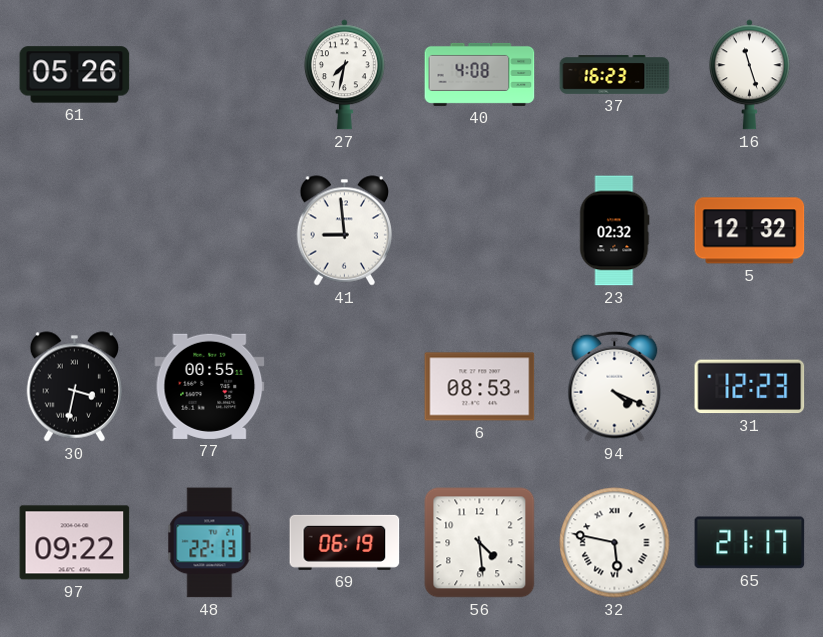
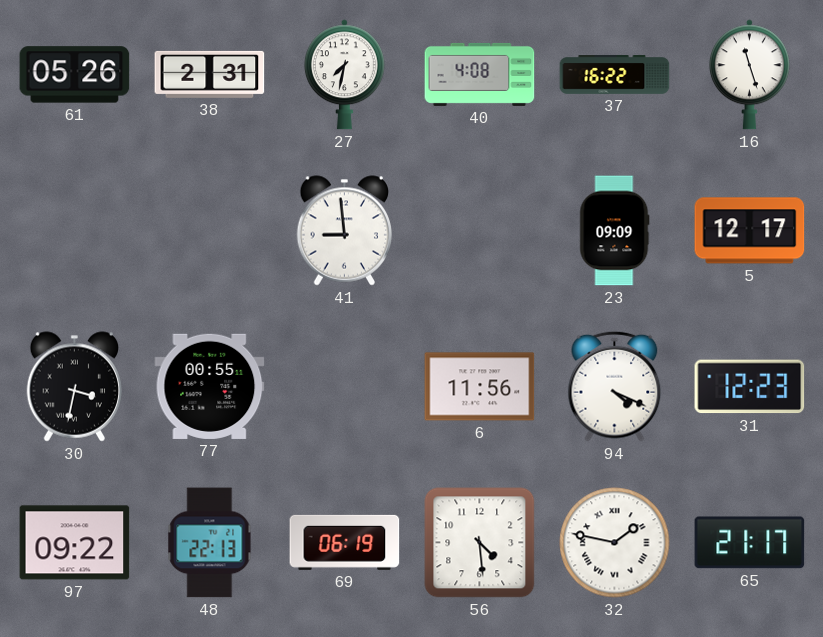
38: none -> 2:31 (210, 74)
37: 16:23 -> 16:22 (615, 75)
23: 02:32 -> 09:09 (615, 231)
5: 12:32 -> 12:17 (750, 231)
6: 08:53 -> 11:56 (480, 387)
32: 5:47 -> 1:47 (615, 543)
